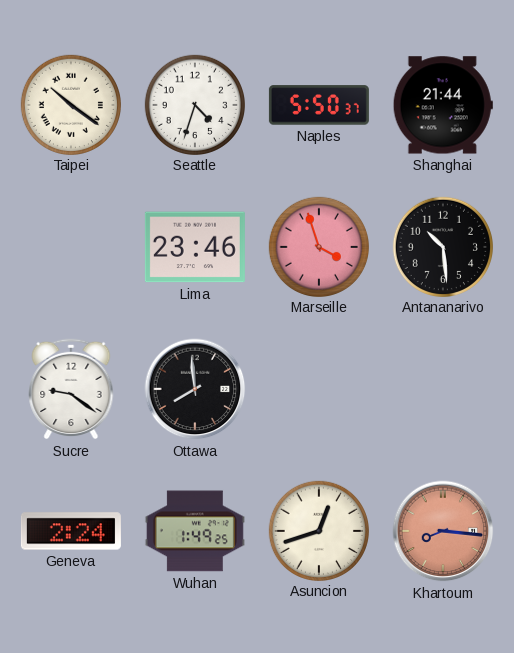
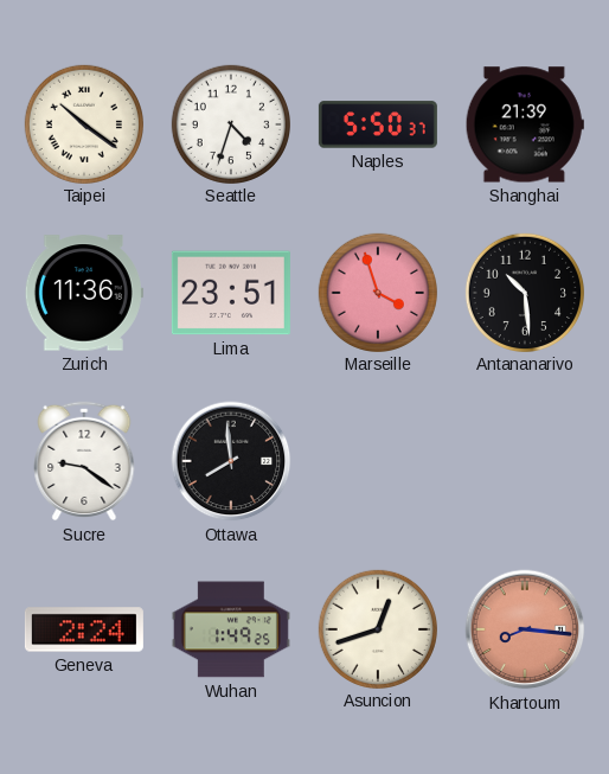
Shanghai: 21:44 -> 21:39 (525, 124)
Zurich: none -> 11:36 (84, 293)
Lima: 23:46 -> 23:51 (231, 293)
